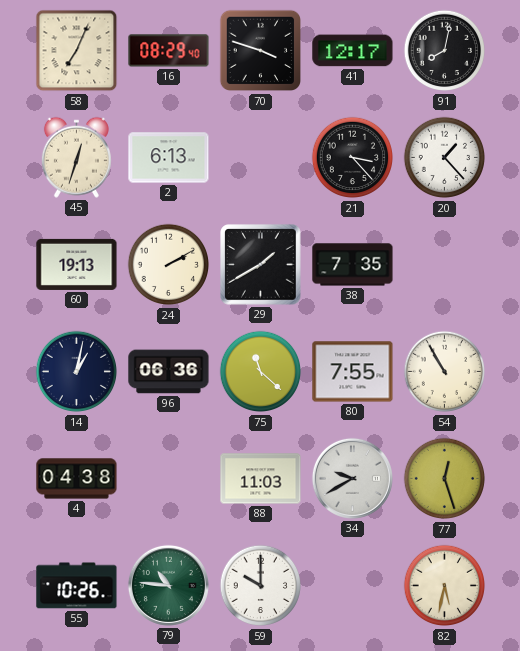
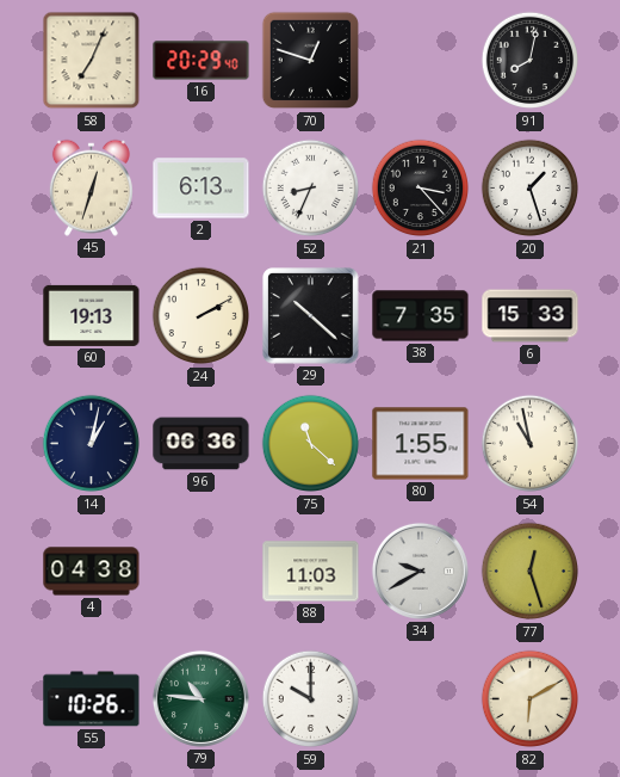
16: 08:29 -> 20:29 (201, 61)
70: 3:48 -> 12:48 (311, 61)
41: 12:17 -> none (353, 51)
52: none -> 8:34 (311, 189)
20: 1:23 -> 1:27 (531, 189)
29: 1:40 -> 10:22 (311, 316)
6: none -> 15:33 (531, 316)
80: 7:55 -> 1:55 (421, 444)
54: 10:55 -> 10:58 (531, 444)
82: 5:32 -> 6:10 (531, 699)
